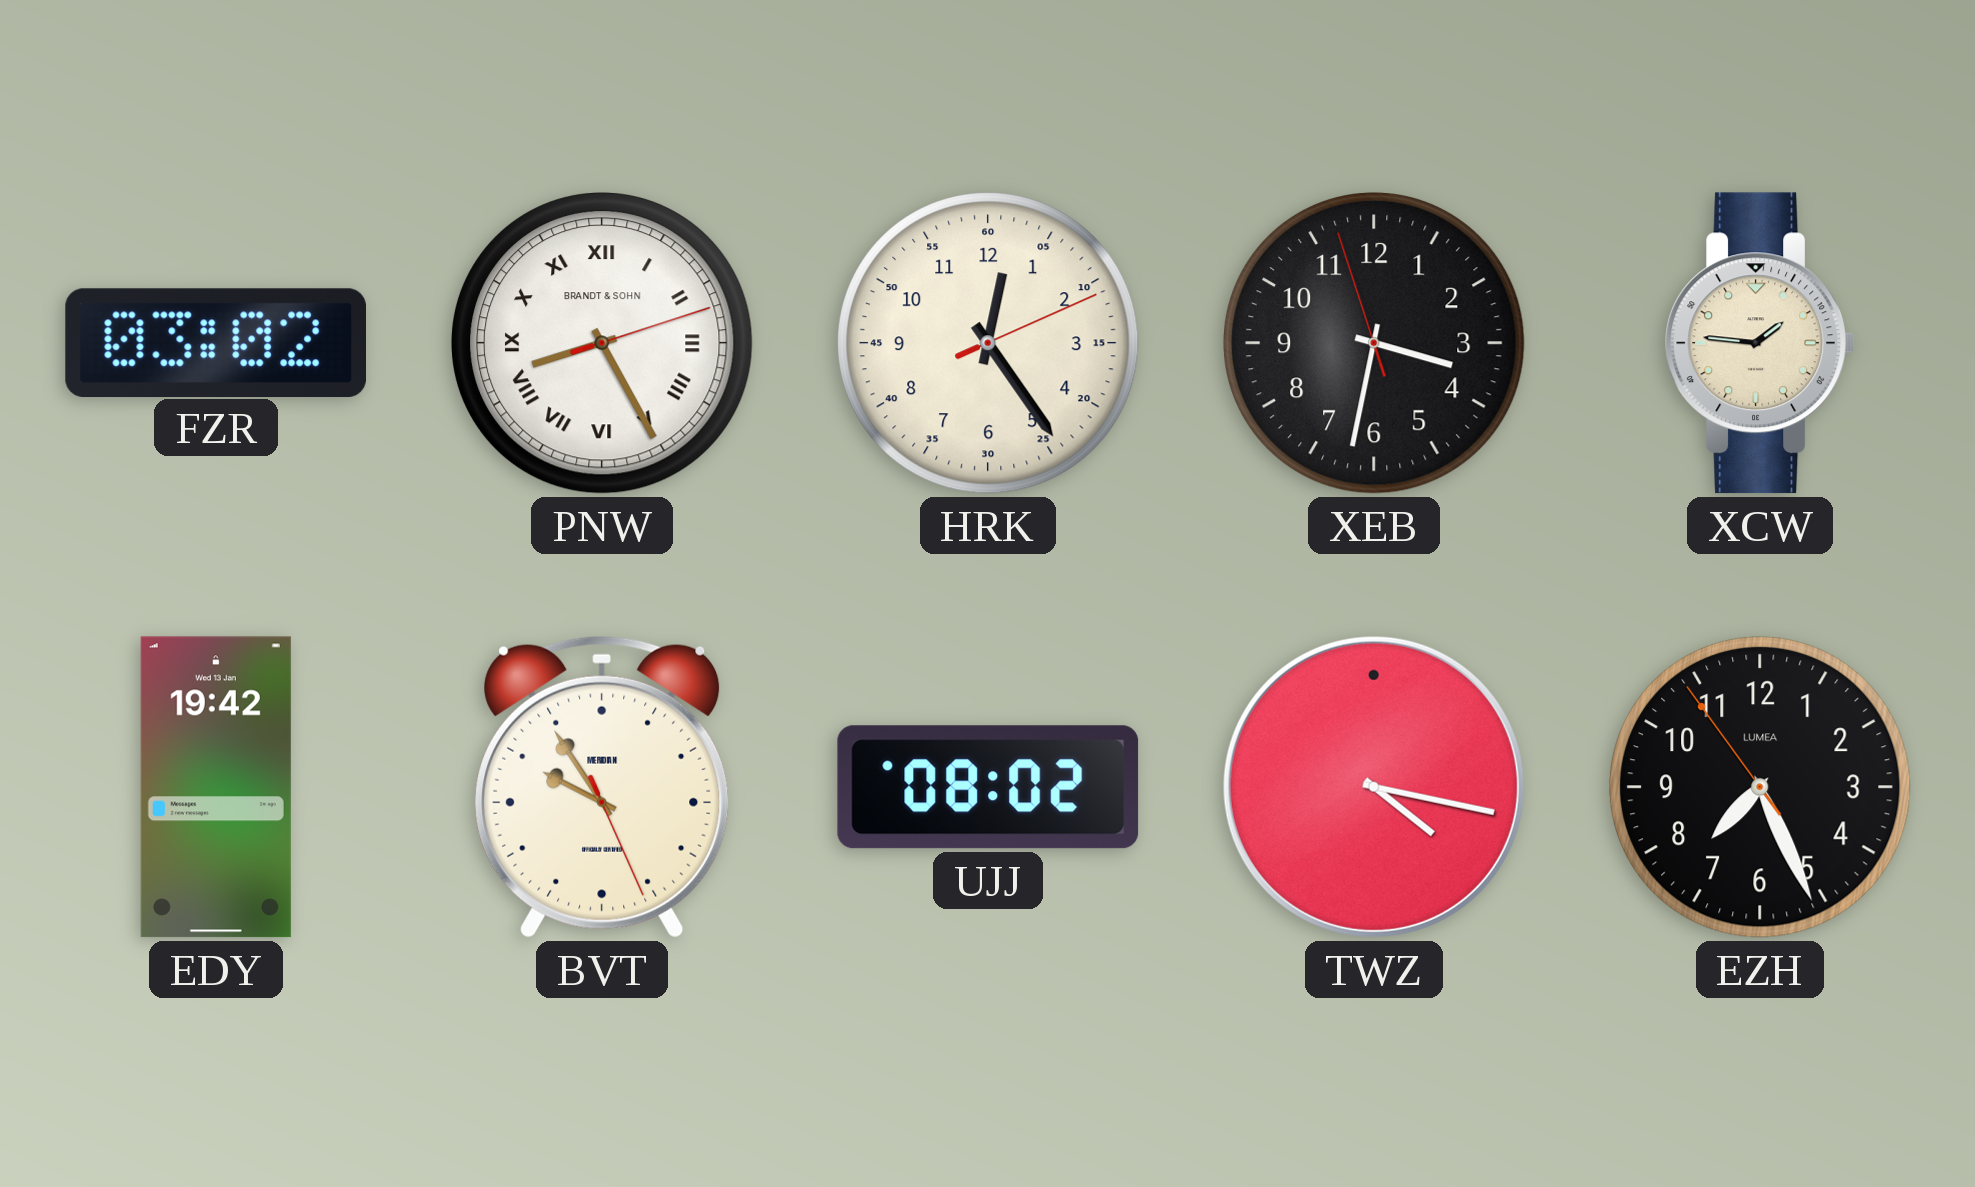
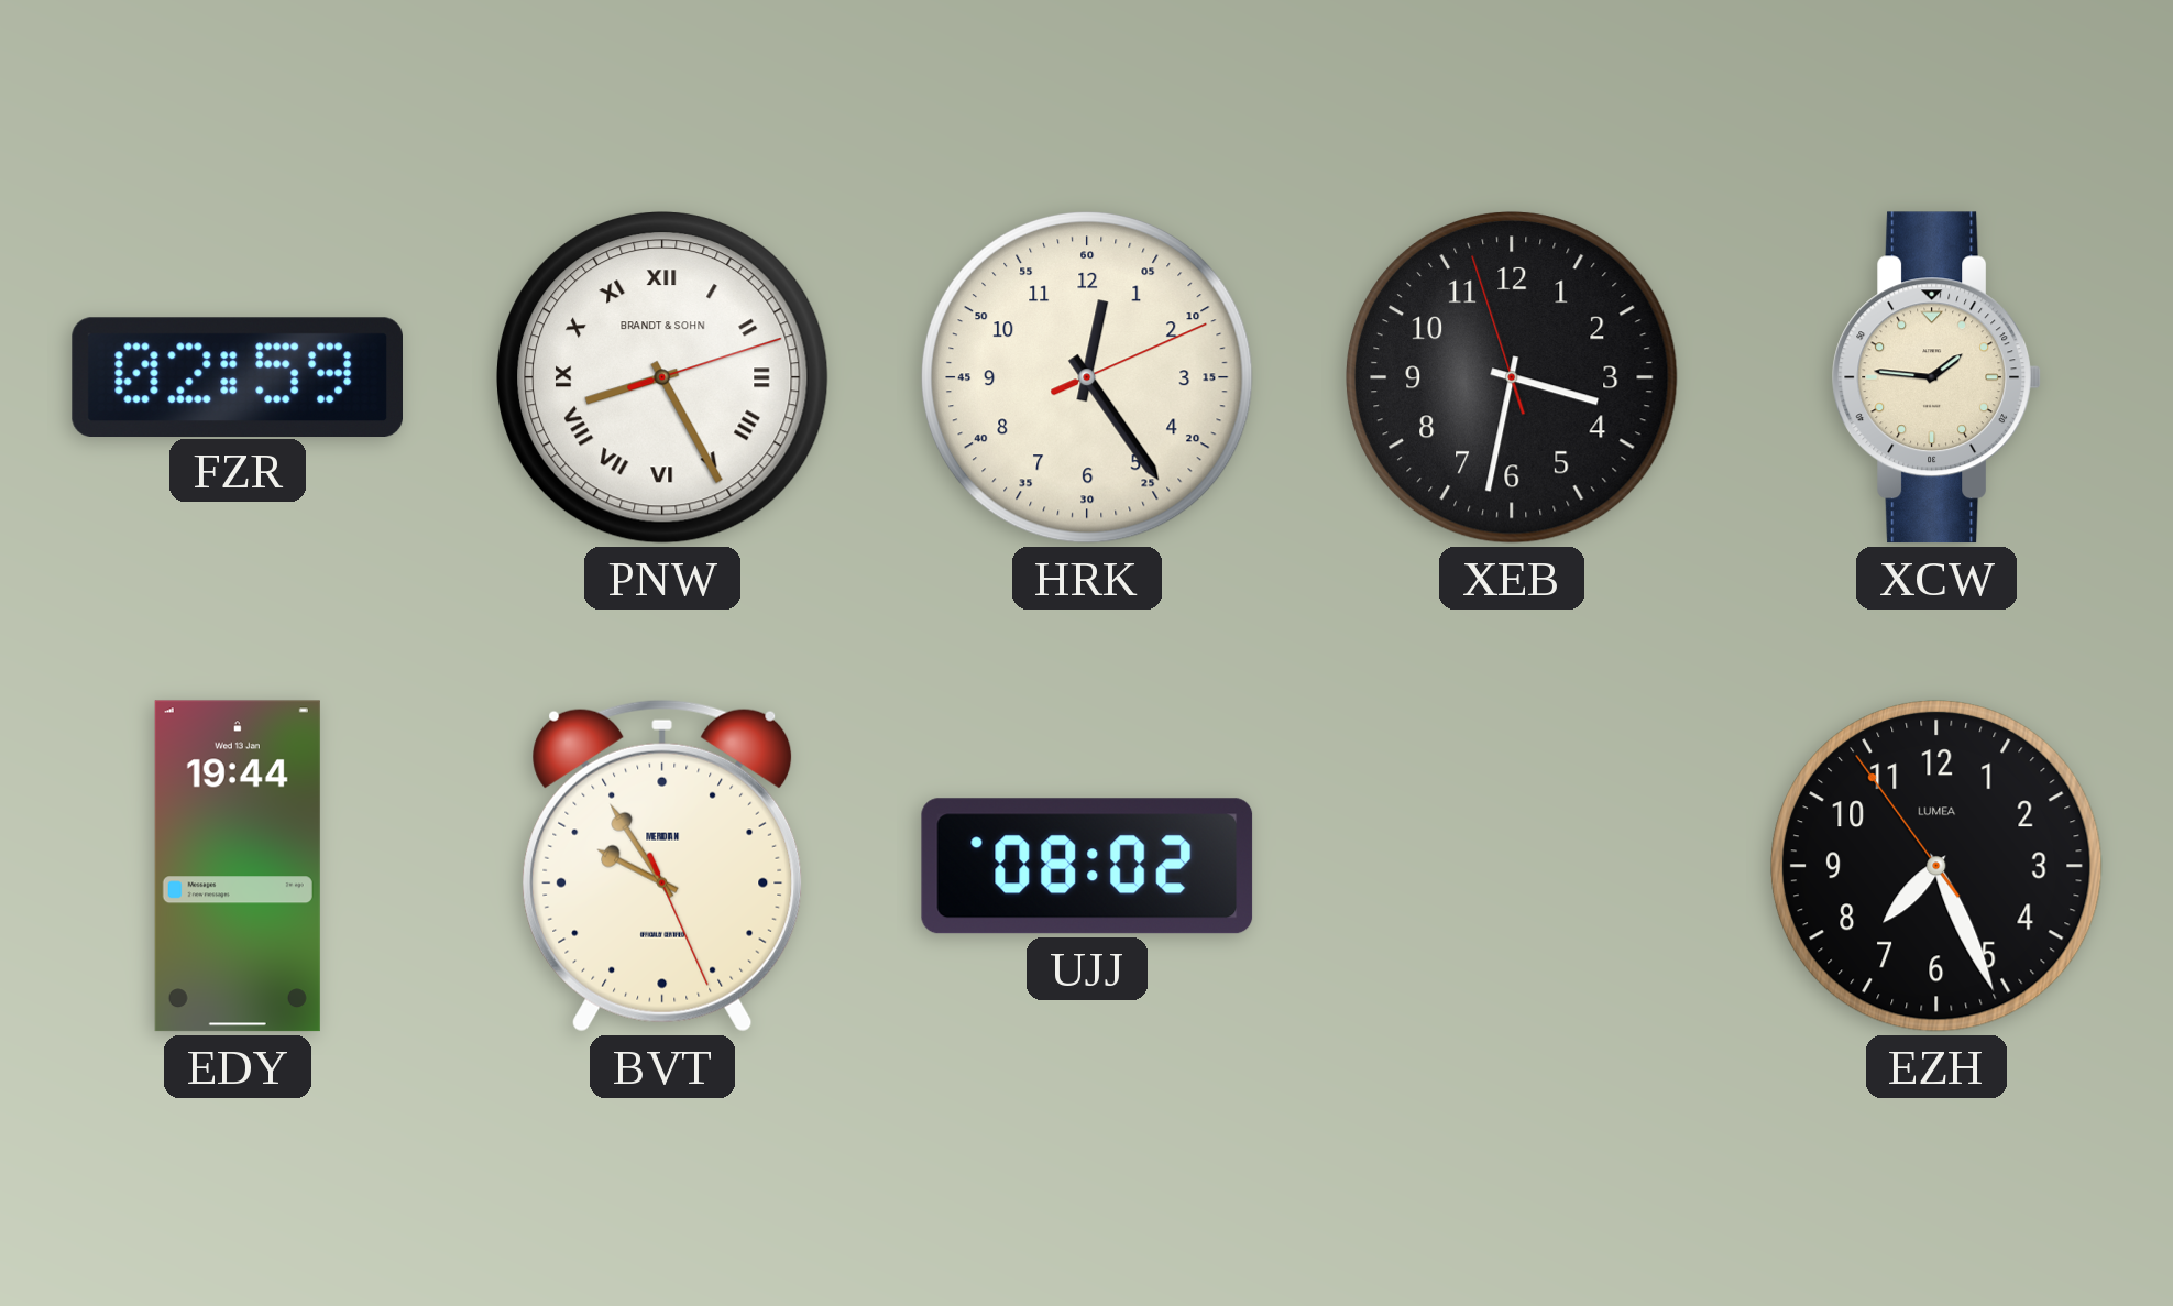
FZR: 03:02 -> 02:59 (237, 376)
EDY: 19:42 -> 19:44 (238, 866)
TWZ: 4:17 -> none (1374, 787)
